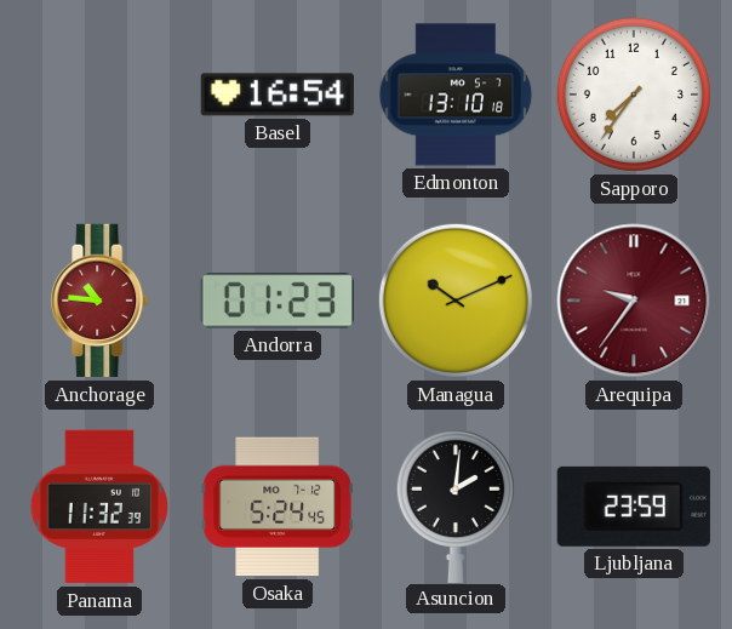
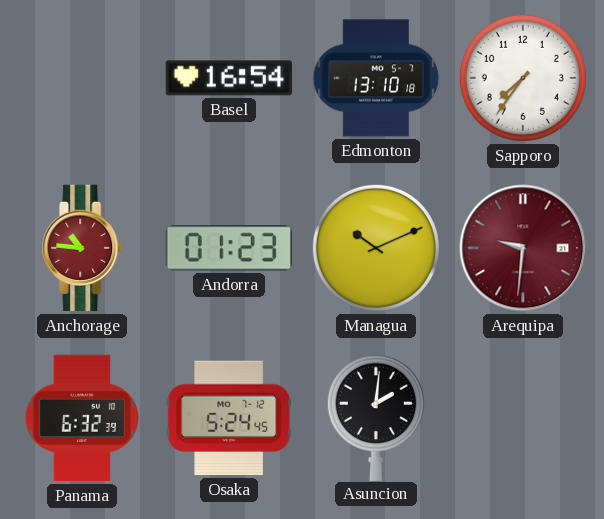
Arequipa: 9:36 -> 9:31 (523, 248)
Panama: 11:32 -> 6:32 (81, 418)
Ljubljana: 23:59 -> none (634, 507)
